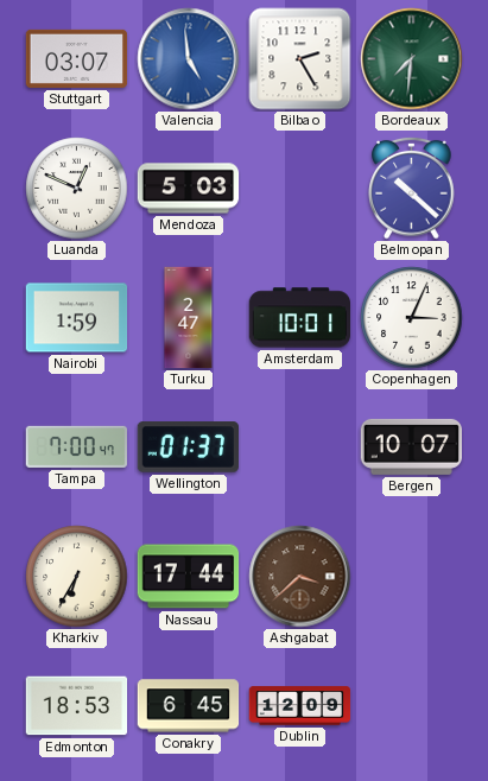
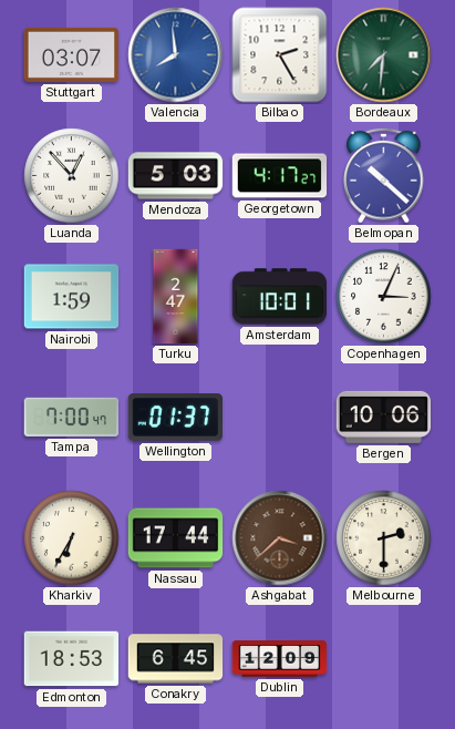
Valencia: 4:59 -> 7:59 (176, 55)
Luanda: 12:49 -> 12:53 (72, 176)
Georgetown: none -> 4:17 (280, 176)
Bergen: 10:07 -> 10:06 (383, 417)
Melbourne: none -> 2:30 (384, 538)
